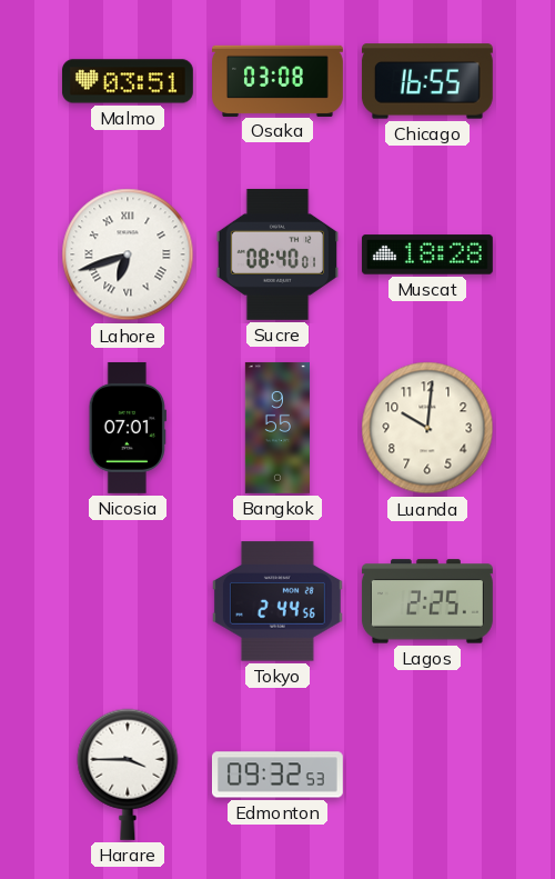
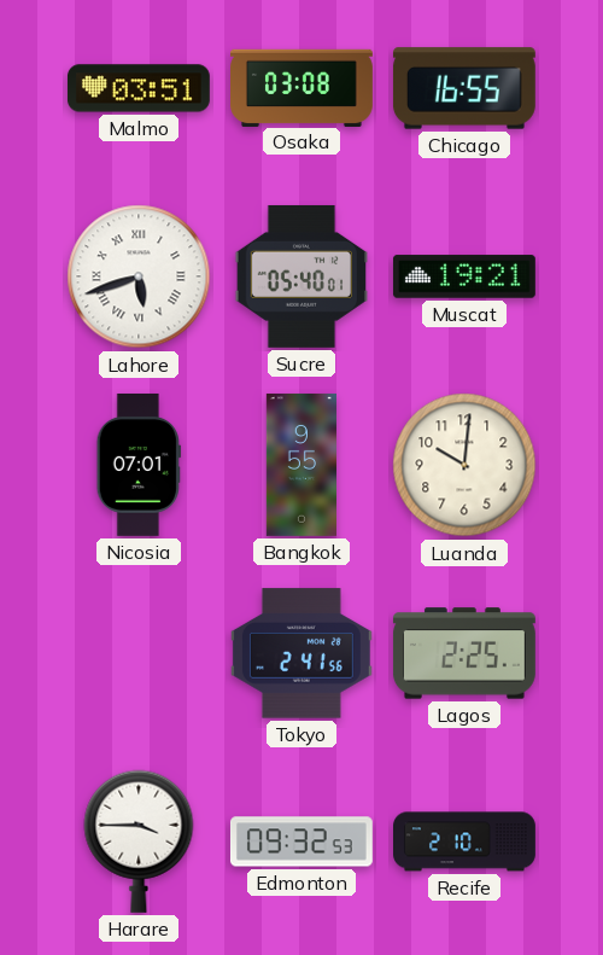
Lahore: 6:42 -> 5:42 (139, 276)
Sucre: 08:40 -> 05:40 (300, 276)
Muscat: 18:28 -> 19:21 (464, 276)
Tokyo: 2:44 -> 2:41 (301, 653)
Recife: none -> 2:10 (466, 842)
